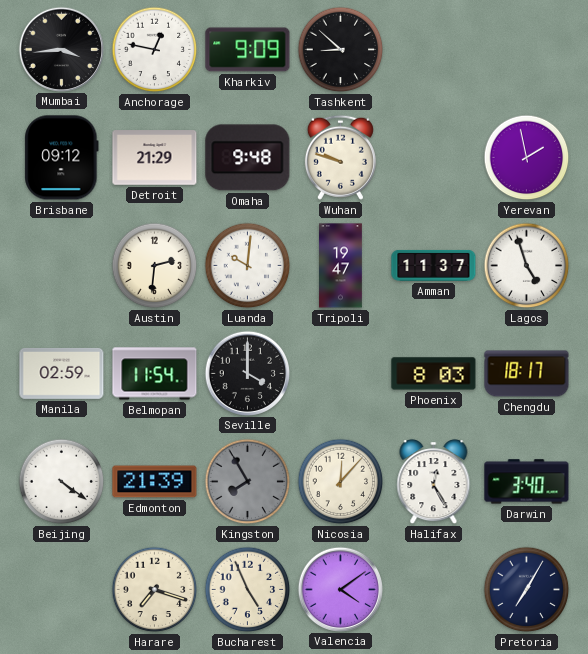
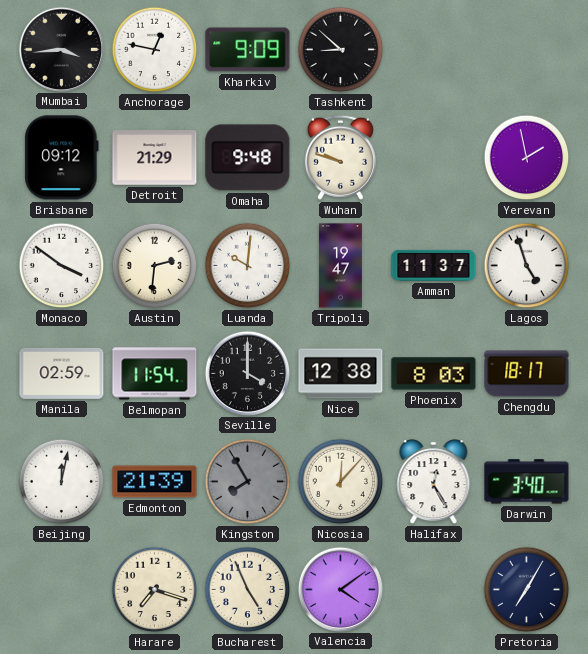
Monaco: none -> 3:51 (62, 266)
Nice: none -> 12:38 (341, 374)
Beijing: 4:21 -> 12:02 (62, 482)
